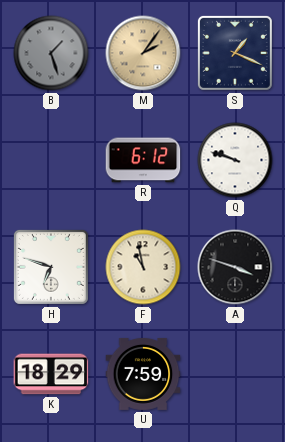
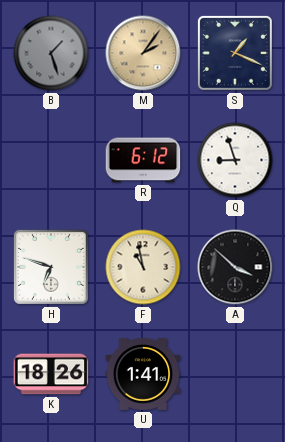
Q: 9:48 -> 8:57 (235, 160)
A: 3:48 -> 3:52 (235, 267)
K: 18:29 -> 18:26 (51, 374)
U: 7:59 -> 1:41 (143, 374)
